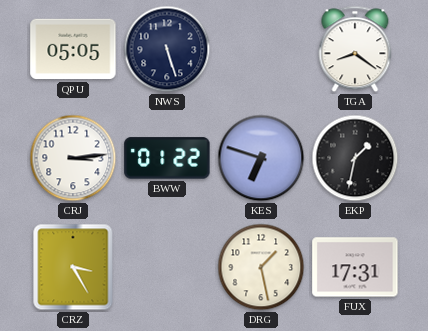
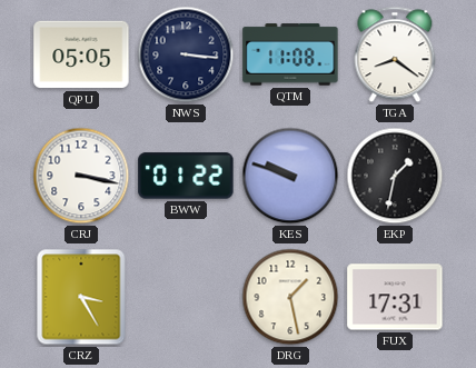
NWS: 5:27 -> 3:16 (186, 54)
QTM: none -> 11:08 (290, 54)
CRJ: 3:14 -> 3:17 (81, 176)
KES: 6:48 -> 9:48 (290, 176)
